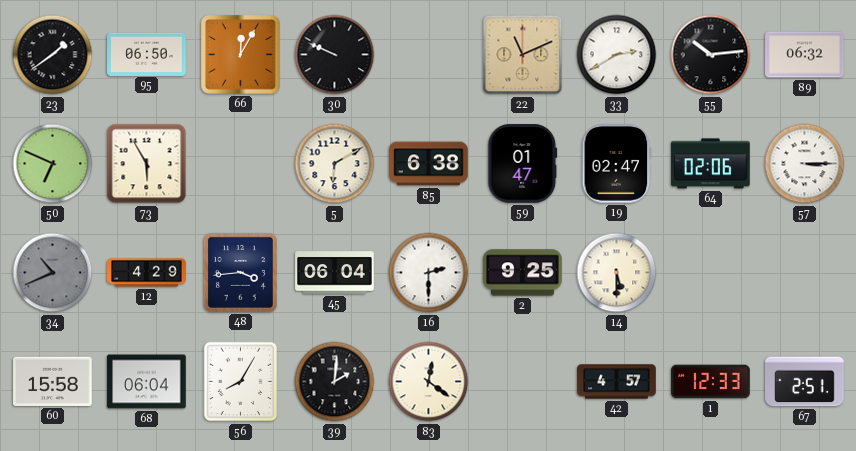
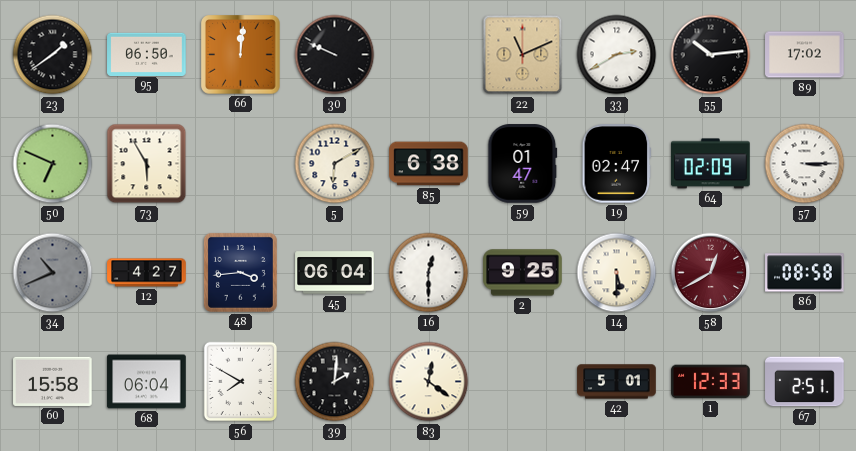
66: 12:05 -> 12:01 (241, 55)
89: 06:32 -> 17:02 (805, 55)
64: 02:06 -> 02:09 (711, 164)
12: 4:29 -> 4:27 (147, 273)
16: 2:30 -> 12:30 (429, 273)
58: none -> 12:40 (711, 273)
86: none -> 08:58 (805, 273)
56: 8:05 -> 7:50 (241, 382)
42: 4:57 -> 5:01 (617, 382)
